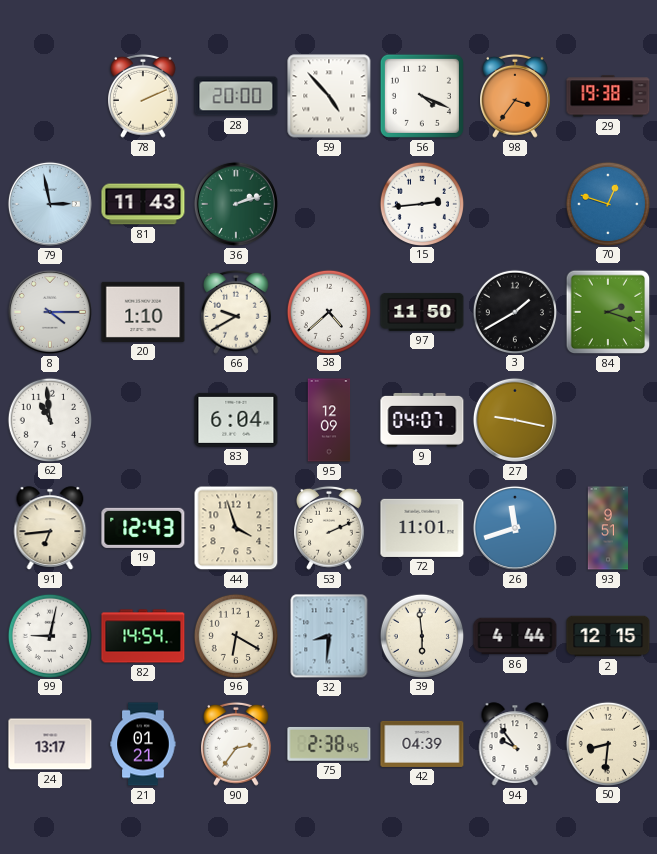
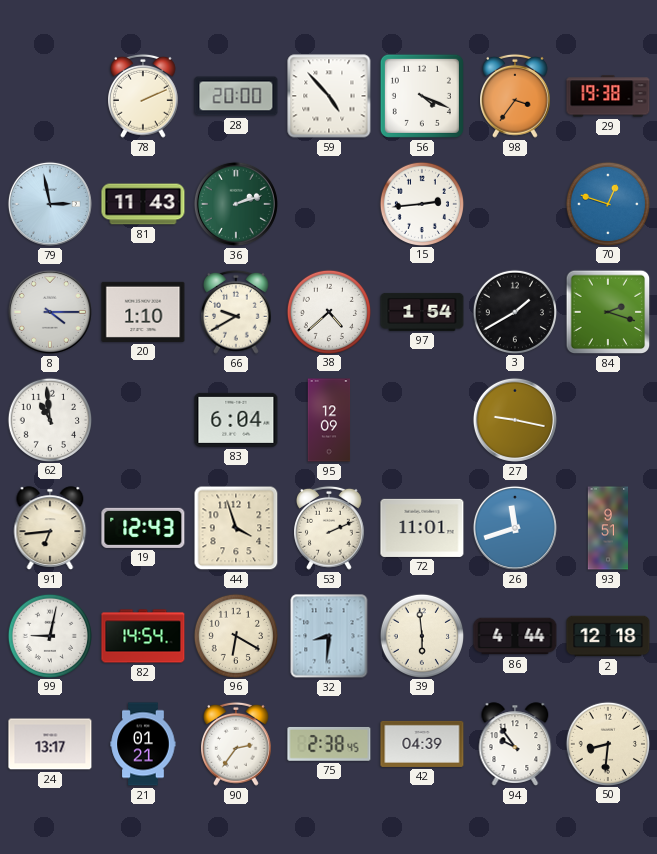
97: 11:50 -> 1:54 (422, 312)
9: 04:07 -> none (422, 420)
2: 12:15 -> 12:18 (608, 636)
